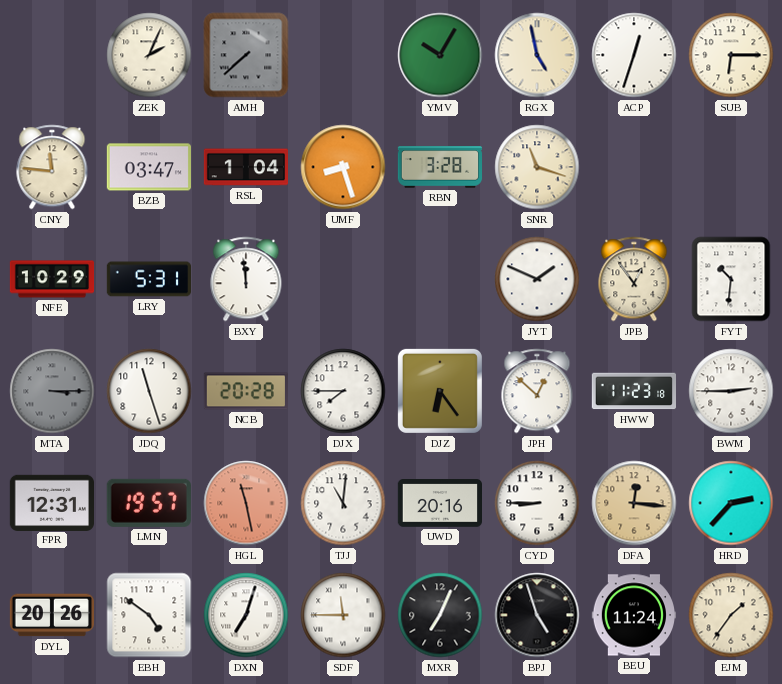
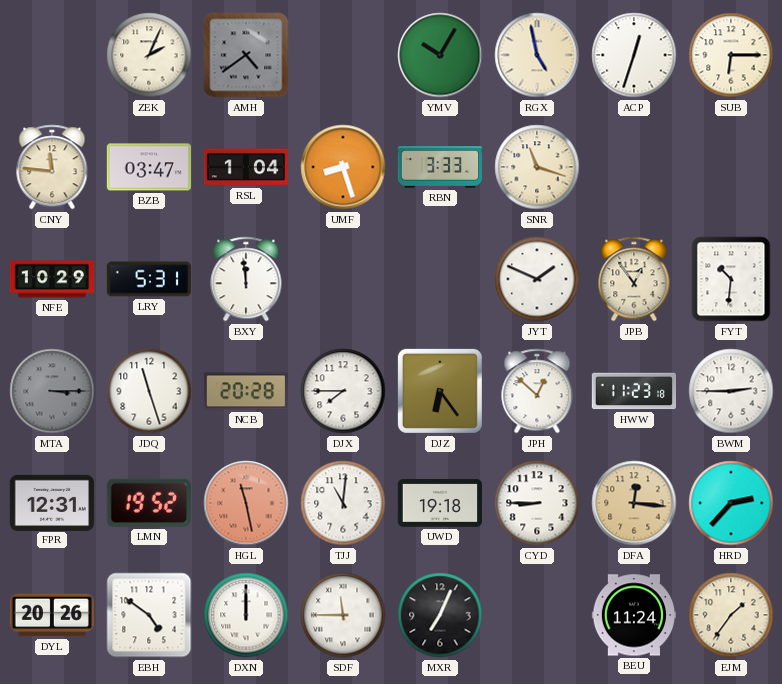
AMH: 7:38 -> 4:39 (246, 55)
RBN: 3:28 -> 3:33 (440, 167)
LMN: 19:57 -> 19:52 (149, 503)
UWD: 20:16 -> 19:18 (439, 503)
DXN: 7:03 -> 12:00 (246, 615)
BPJ: 4:57 -> none (537, 615)
